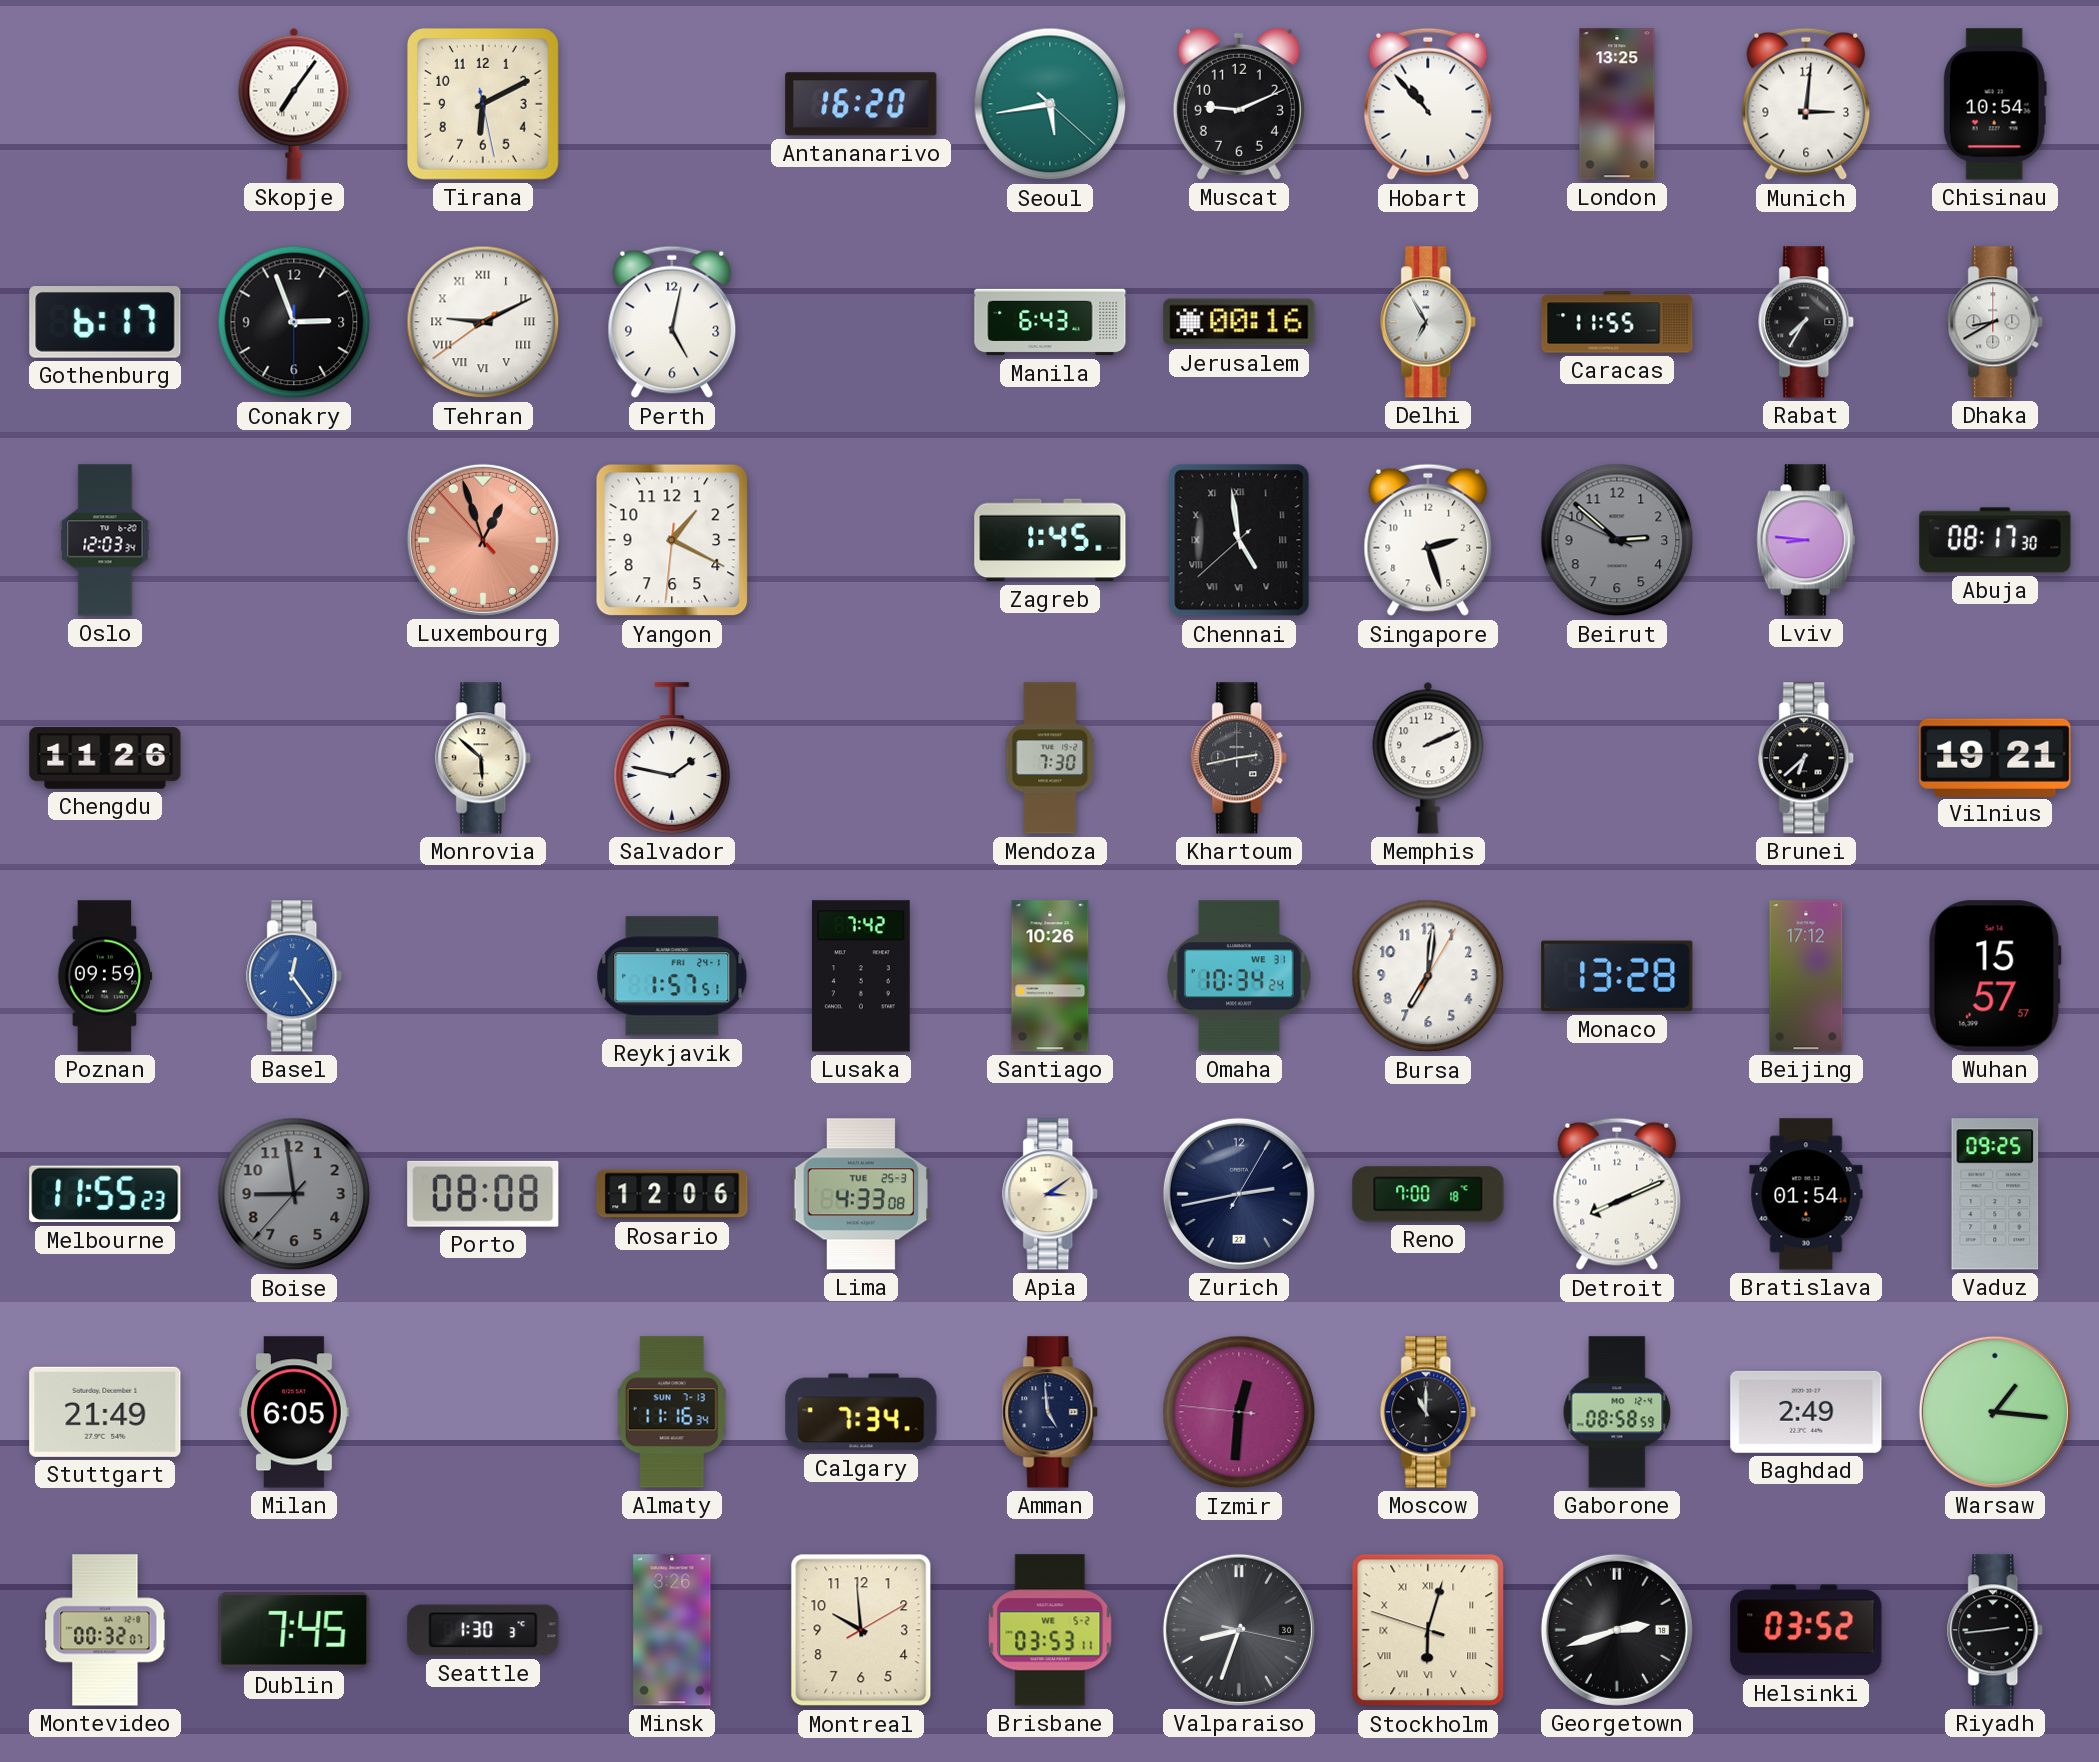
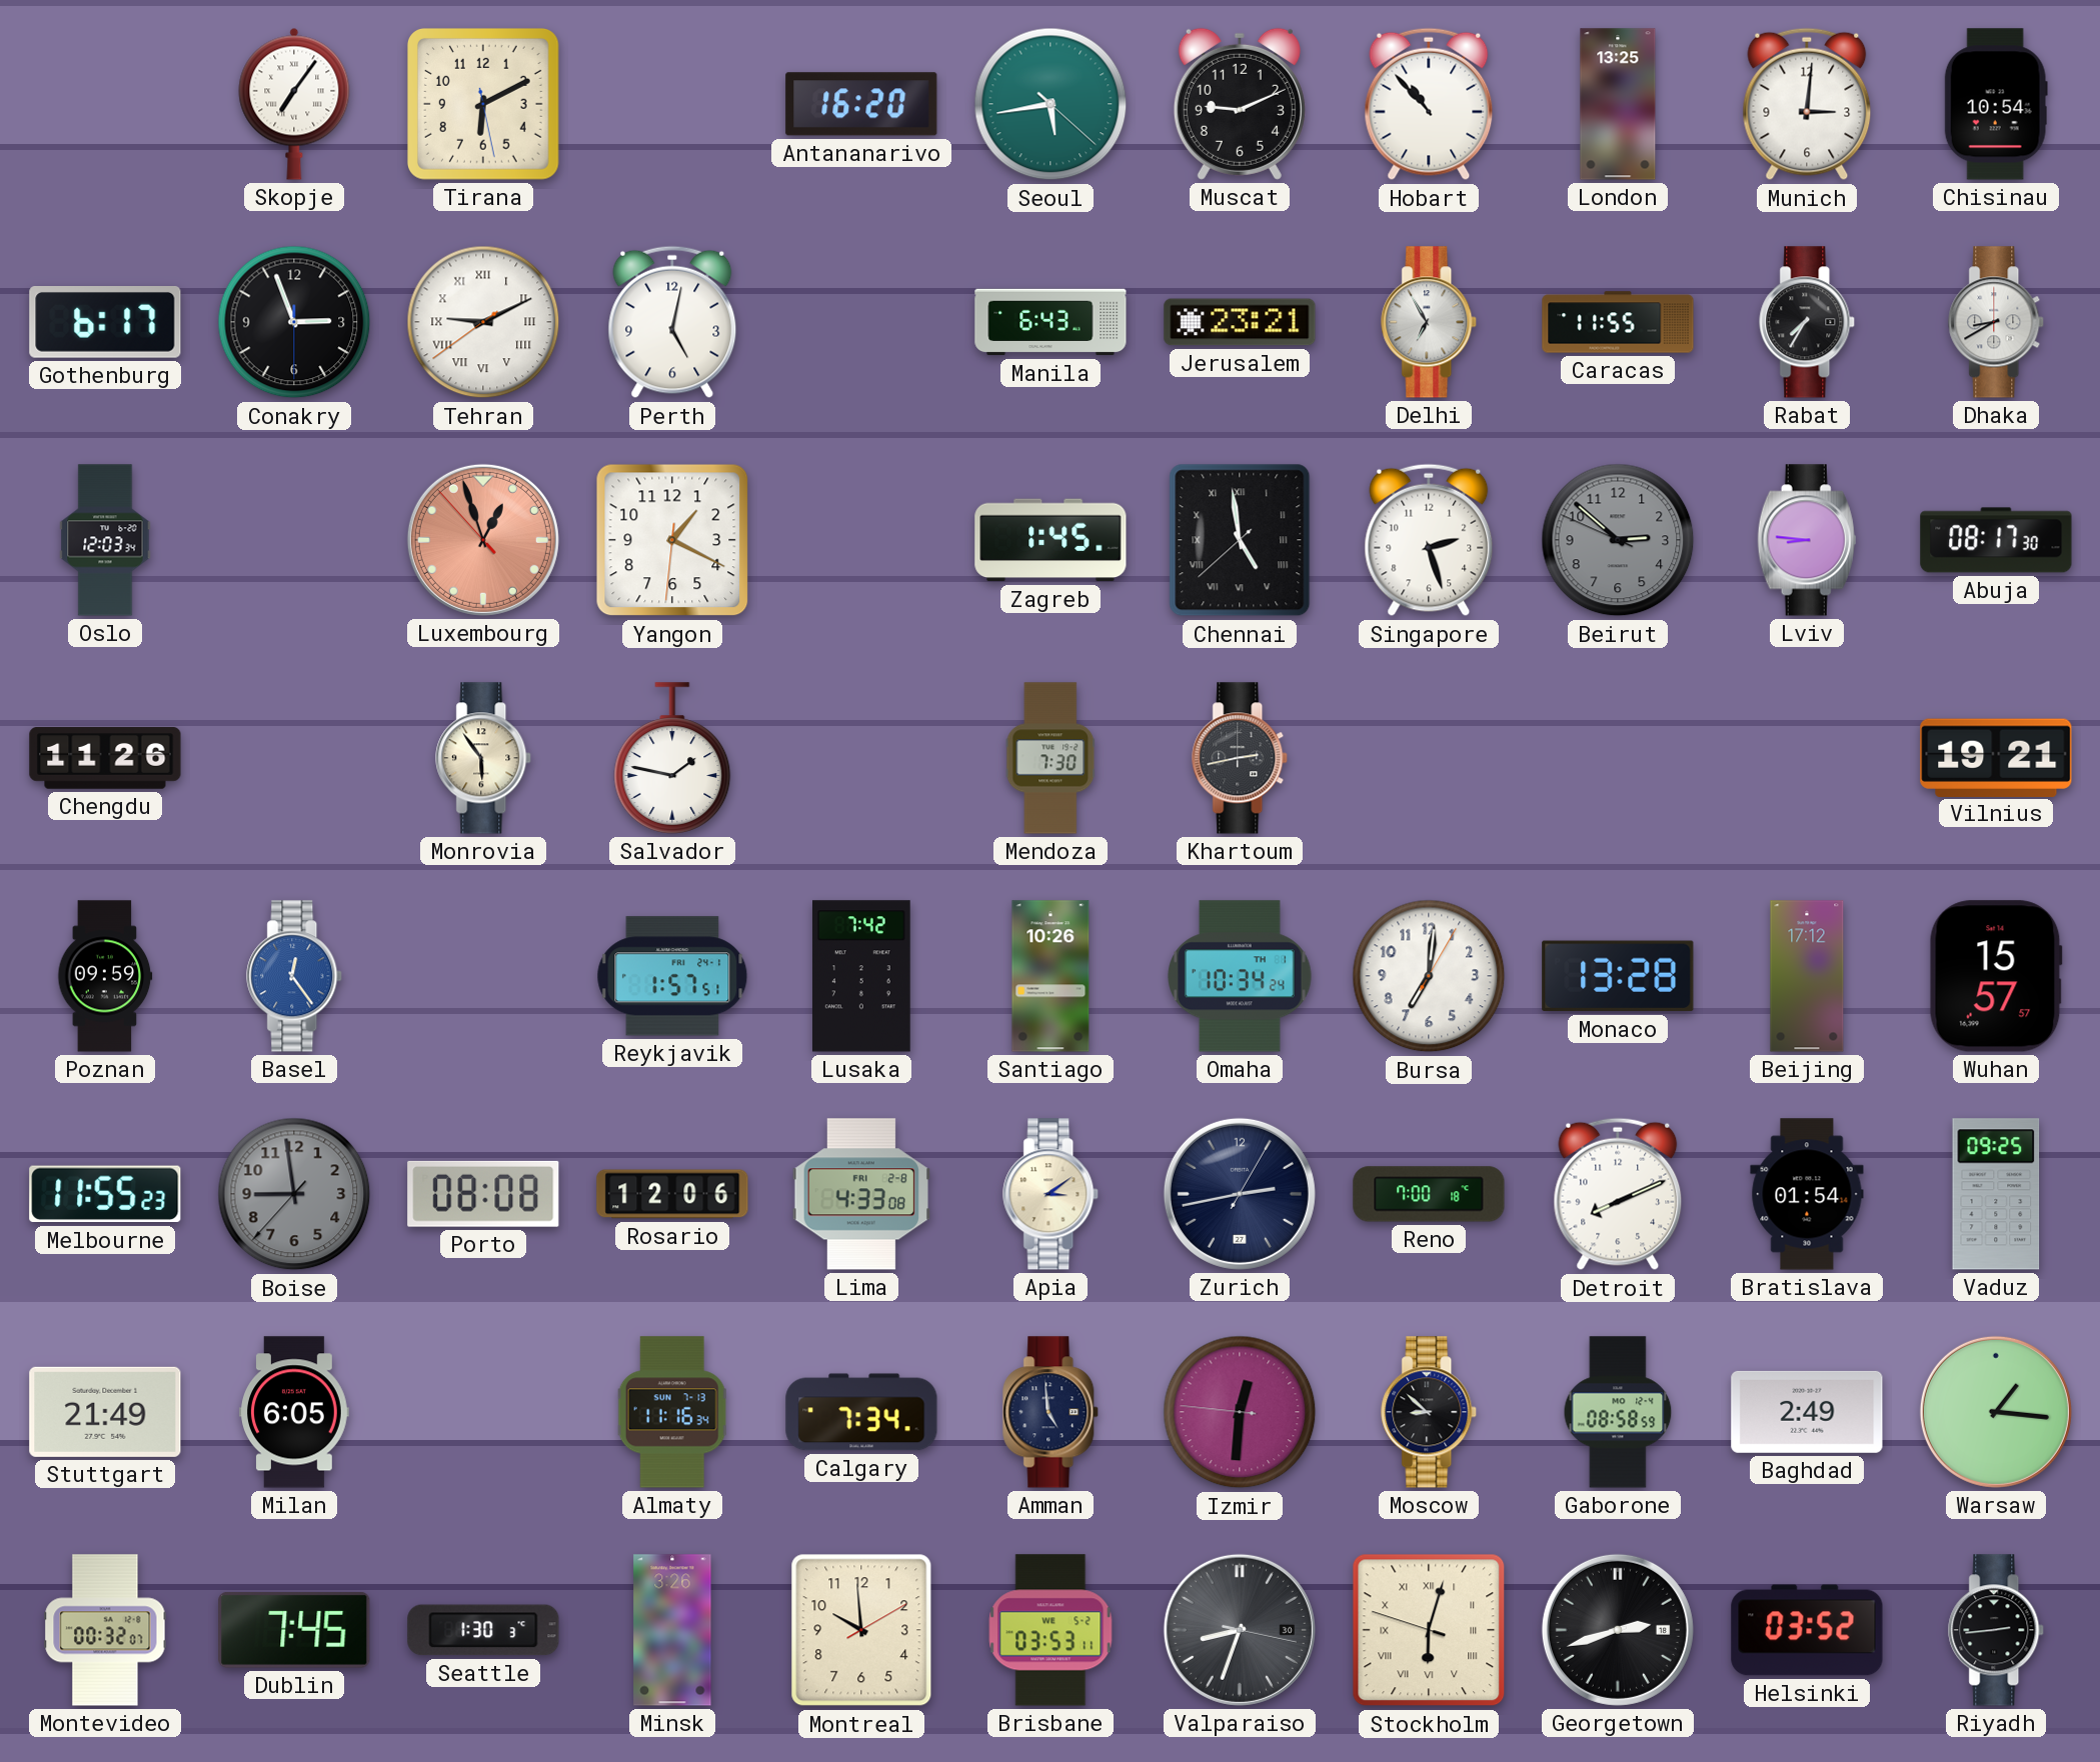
Jerusalem: 00:16 -> 23:21 (1240, 322)
Monrovia: 5:52 -> 5:54 (484, 758)
Memphis: 2:11 -> none (1428, 758)
Brunei: 6:38 -> none (1807, 758)
Omaha date: WE 31 -> TH 1 (1240, 976)
Lima date: TUE 25-3 -> FRI 2-8 (861, 1194)
Moscow: 11:00 -> 8:52 (1430, 1412)
